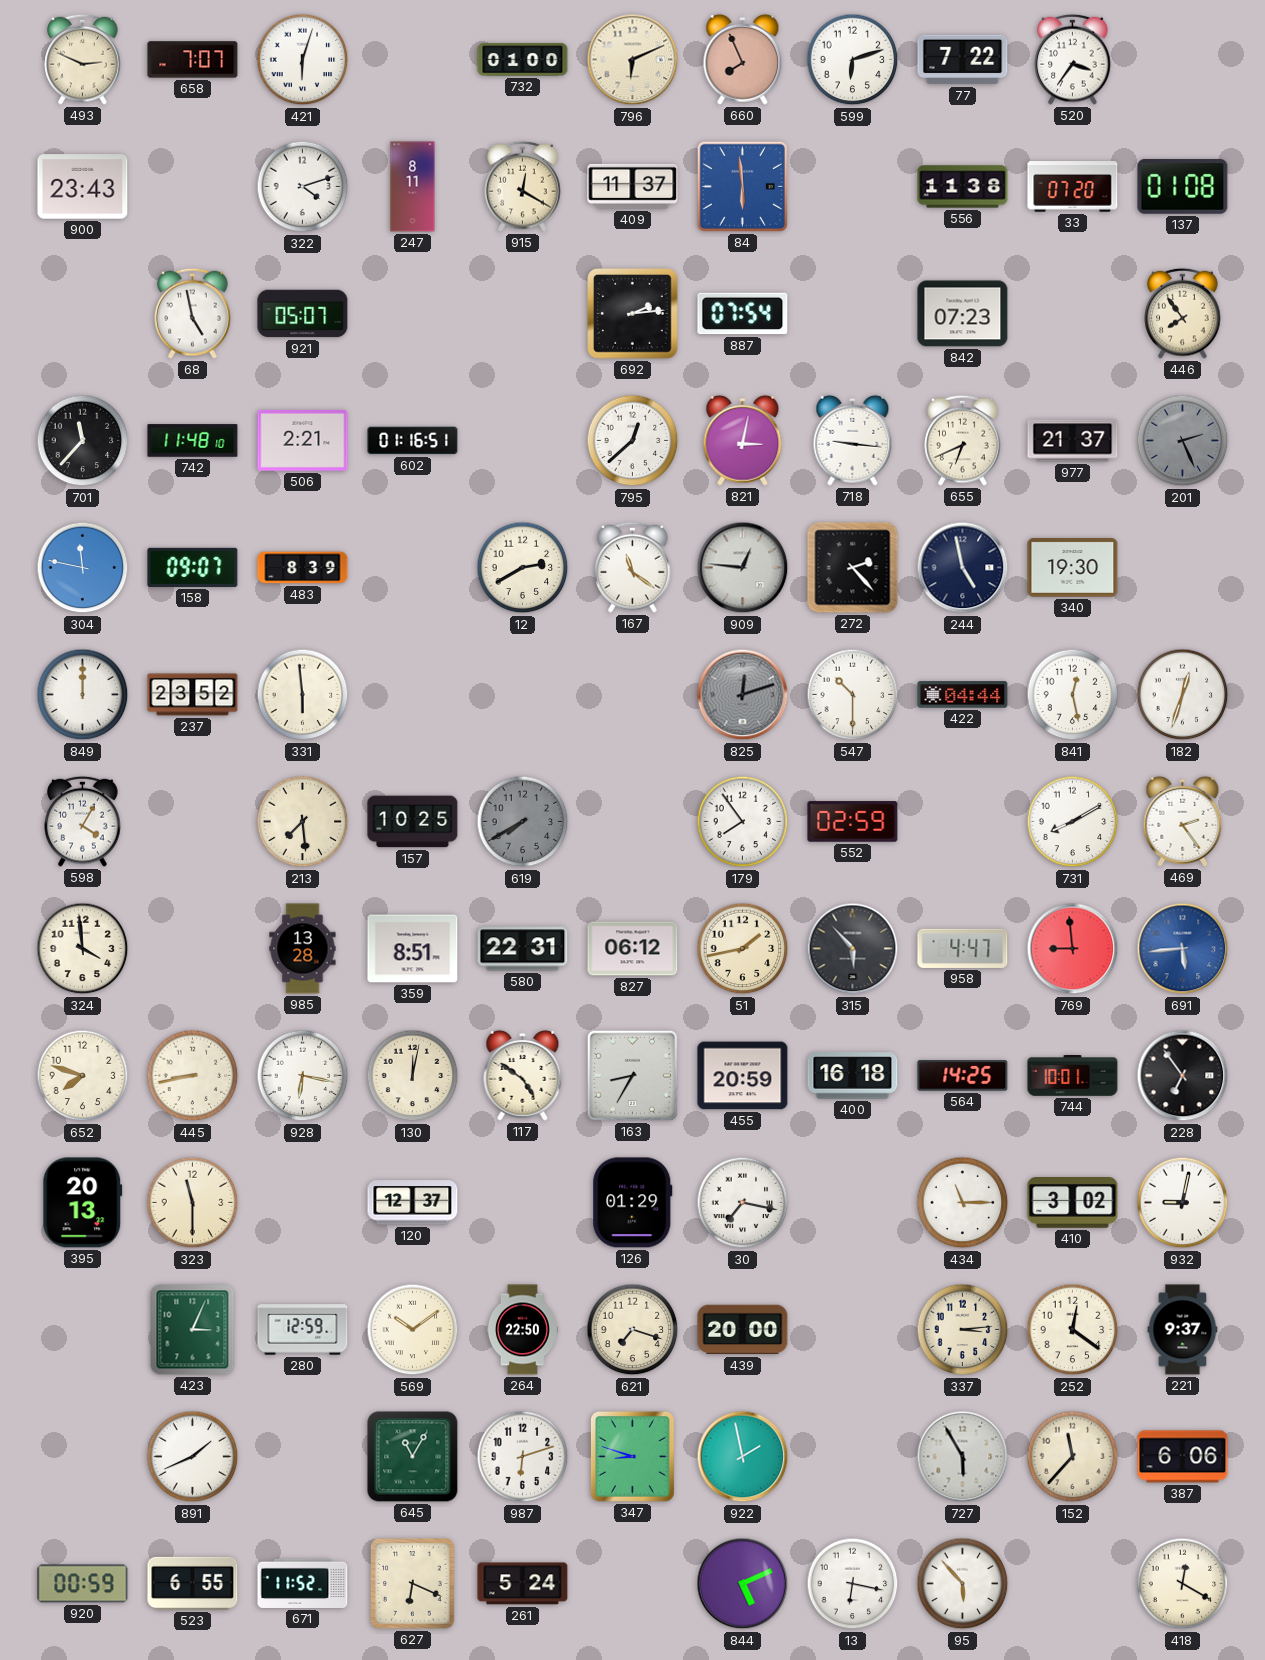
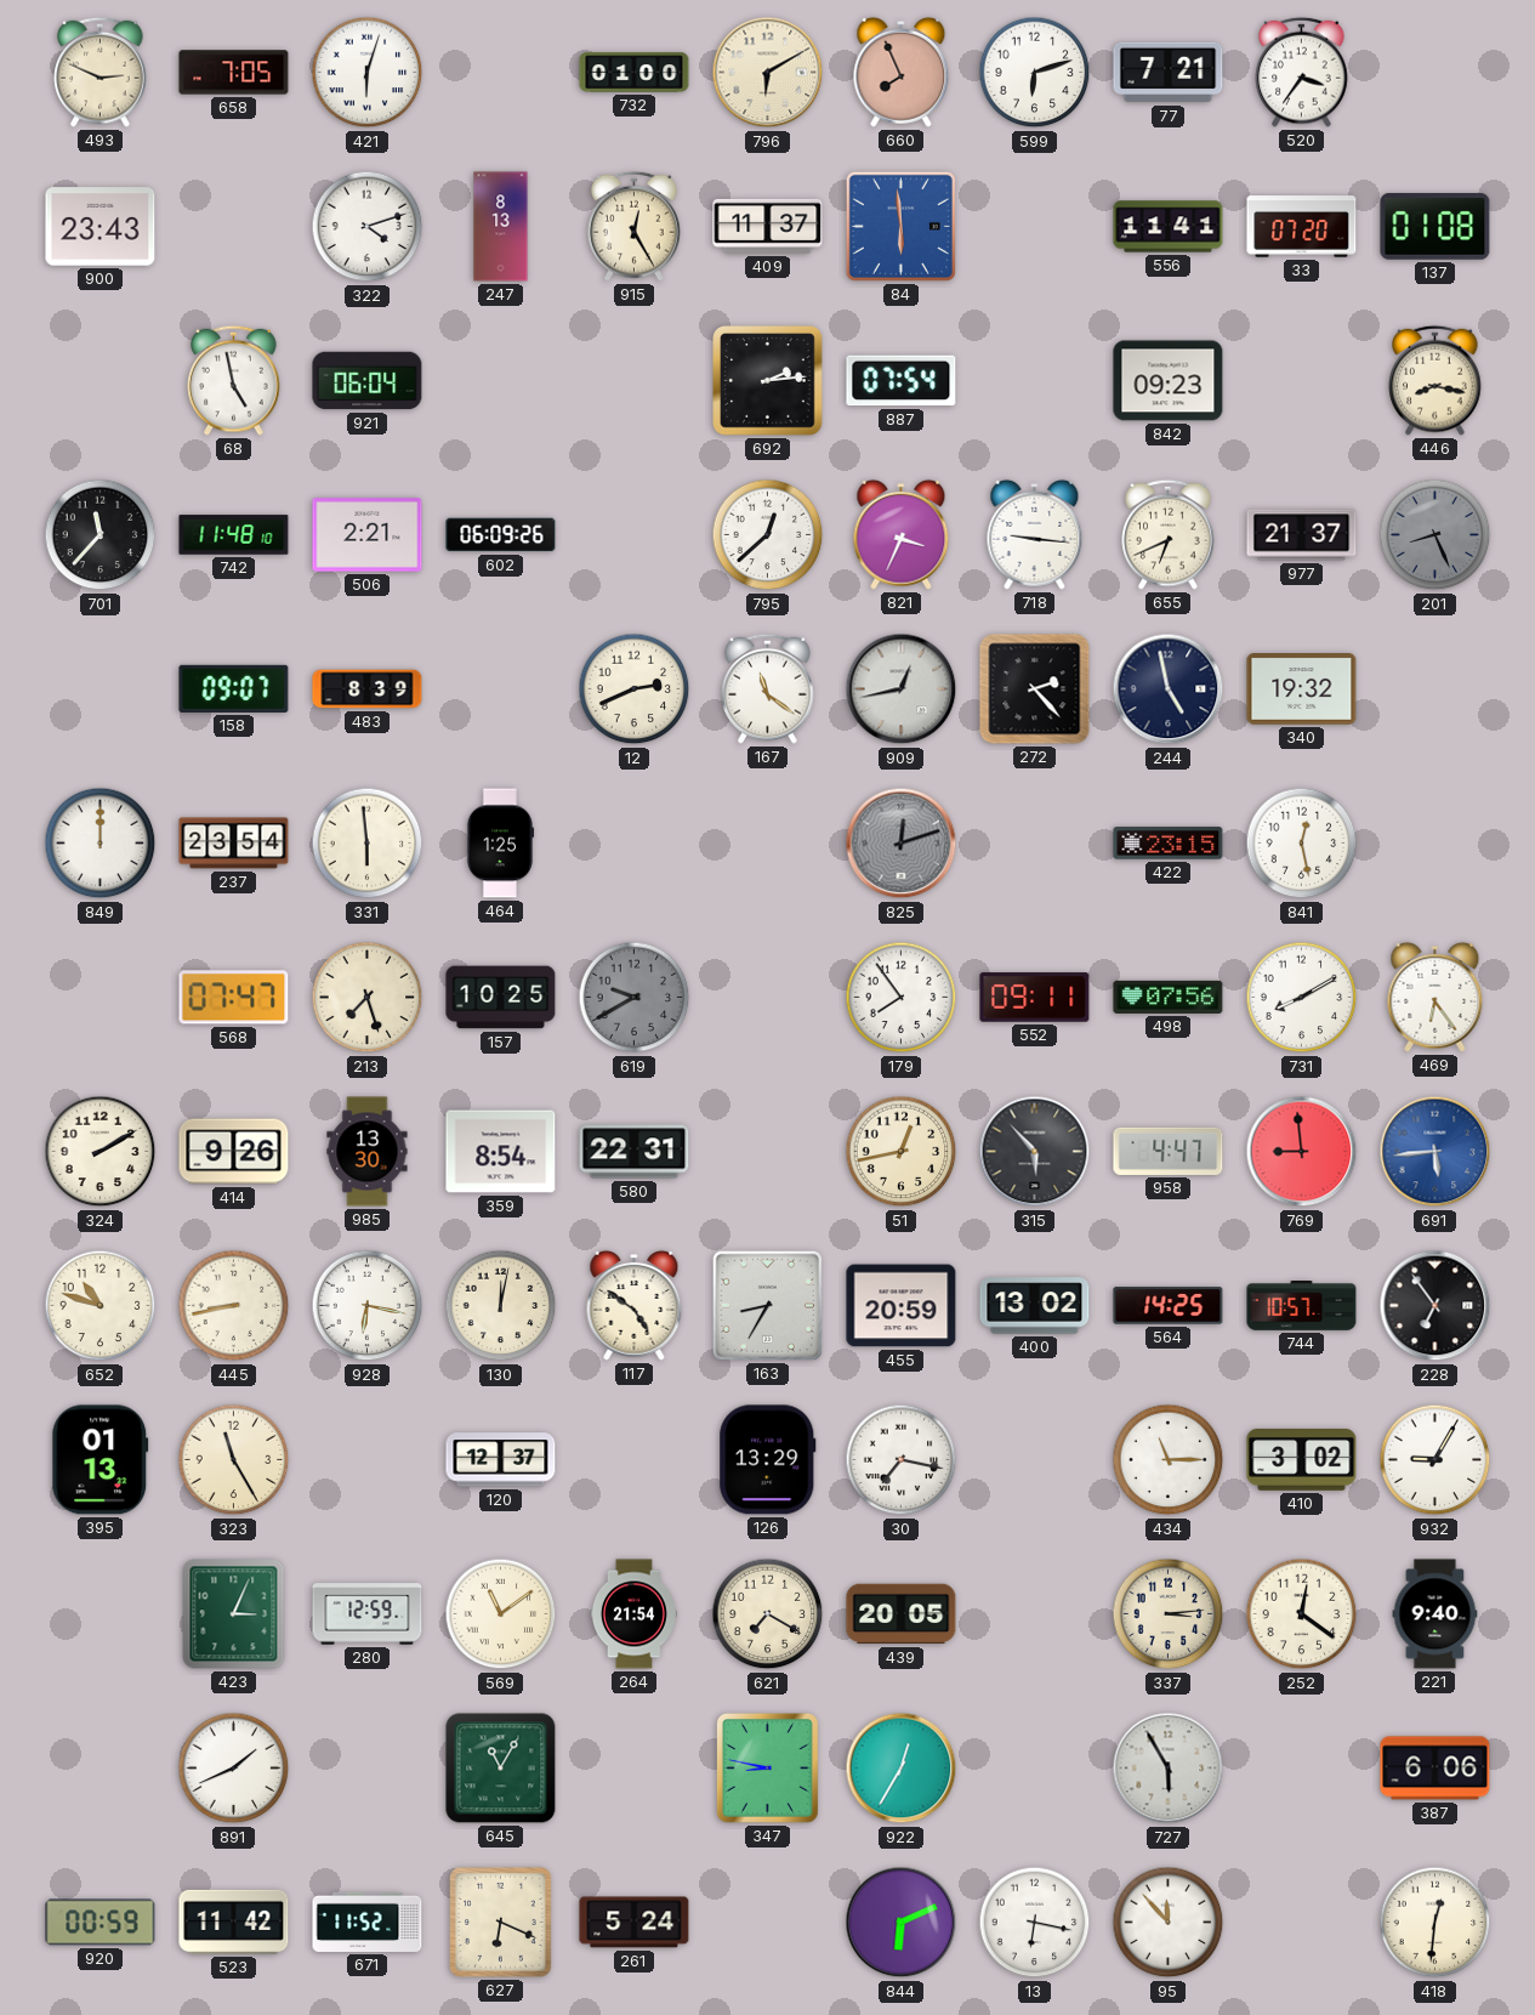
658: 7:07 -> 7:05 (234, 73)
796: 6:11 -> 6:10 (768, 73)
77: 7:22 -> 7:21 (1169, 73)
247: 8:11 -> 8:13 (501, 227)
915: 12:20 -> 12:25 (635, 226)
556: 11:38 -> 11:41 (1169, 227)
921: 05:07 -> 06:04 (368, 381)
842: 07:23 -> 09:23 (1169, 381)
446: 7:54 -> 8:17 (1435, 380)
602: 01:16 -> 06:09 (501, 535)
821: 3:02 -> 3:34 (902, 534)
201: 2:26 -> 8:26 (1435, 535)
304: 11:47 -> none (83, 568)
12: 2:40 -> 2:41 (635, 689)
909: 12:46 -> 12:43 (902, 689)
340: 19:30 -> 19:32 (1302, 689)
237: 23:52 -> 23:54 (234, 844)
464: none -> 1:25 (500, 844)
547: 10:30 -> none (853, 695)
422: 04:44 -> 23:15 (1169, 844)
182: 12:33 -> none (1183, 695)
598: 4:05 -> none (83, 821)
568: none -> 07:47 (234, 998)
213: 7:29 -> 7:27 (368, 998)
619: 7:40 -> 9:40 (635, 998)
552: 02:59 -> 09:11 (1035, 998)
498: none -> 07:56 (1169, 997)
469: 2:24 -> 6:24 (1435, 997)
324: 3:59 -> 2:10 (101, 1152)
414: none -> 9:26 (234, 1152)
985: 13:28 -> 13:30 (368, 1152)
359: 8:51 -> 8:54 (501, 1152)
827: 06:12 -> none (633, 949)
51: 1:43 -> 12:43 (902, 1152)
652: 7:48 -> 10:48 (101, 1306)
400: 16:18 -> 13:02 (1035, 1306)
744: 10:01 -> 10:57 (1302, 1306)
395: 20:13 -> 01:13 (101, 1460)
323: 11:30 -> 11:25 (234, 1460)
126: 01:29 -> 13:29 (768, 1460)
932: 9:02 -> 9:05 (1435, 1460)
569: 10:09 -> 11:09 (501, 1614)
264: 22:50 -> 21:54 (633, 1614)
621: 7:18 -> 7:20 (768, 1614)
439: 20:00 -> 20:05 (902, 1614)
221: 9:37 -> 9:40 (1435, 1614)
987: 6:12 -> none (523, 1457)
347: 8:48 -> 8:47 (767, 1767)
922: 1:58 -> 12:35 (902, 1769)
152: 11:37 -> none (1073, 1457)
523: 6:55 -> 11:42 (234, 1922)
844: 5:11 -> 6:11 (902, 1923)
95: 5:53 -> 11:53 (1169, 1923)
418: 12:20 -> 12:31 (1435, 1923)
